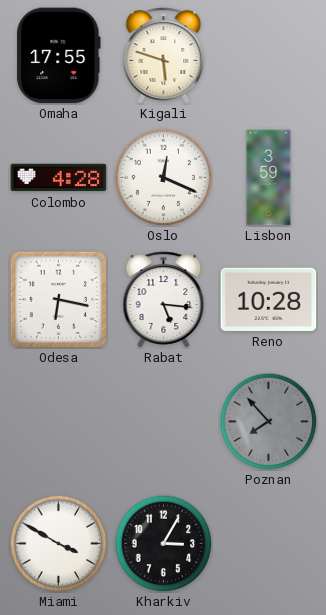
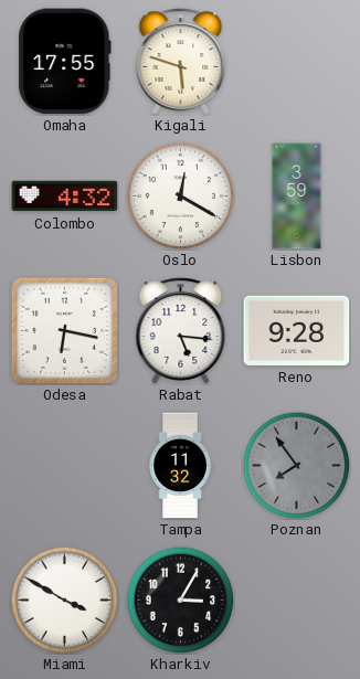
Colombo: 4:28 -> 4:32 (65, 197)
Oslo: 12:19 -> 12:20 (180, 195)
Reno: 10:28 -> 9:28 (297, 330)
Tampa: none -> 11:32 (180, 466)
Poznan: 7:53 -> 7:54 (296, 465)
